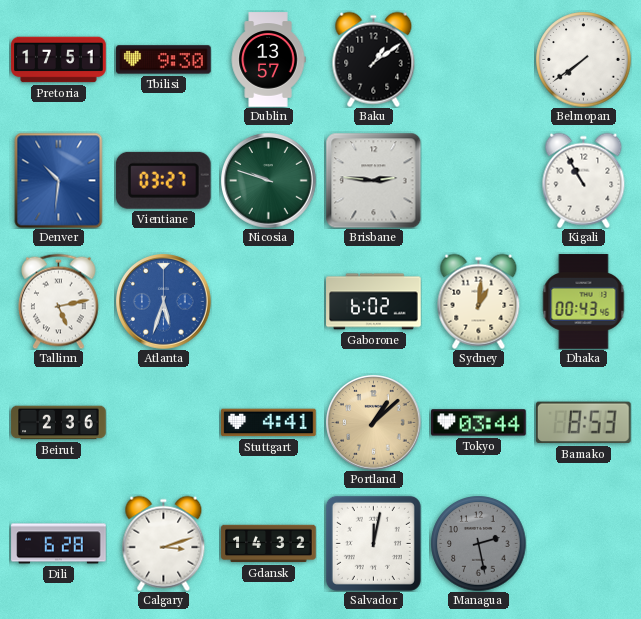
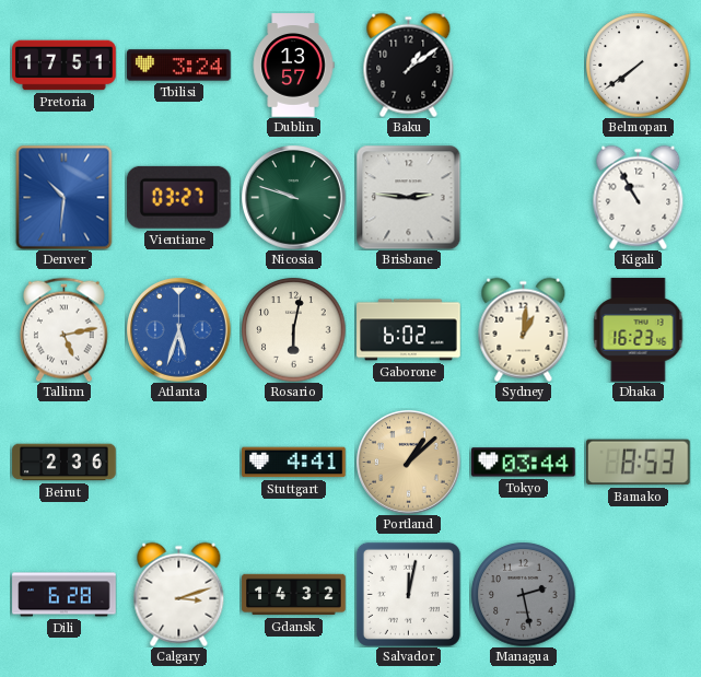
Tbilisi: 9:30 -> 3:24 (179, 66)
Rosario: none -> 6:02 (293, 329)
Dhaka: 00:43 -> 16:23 (639, 330)
